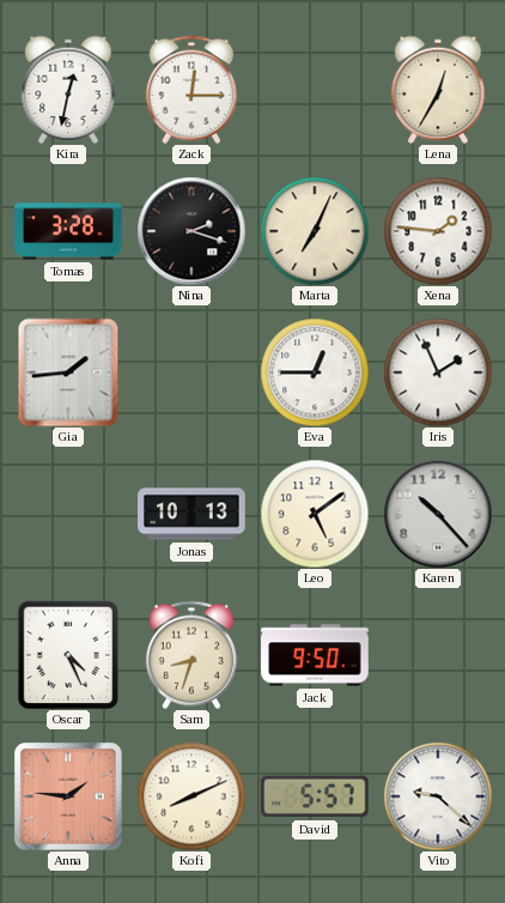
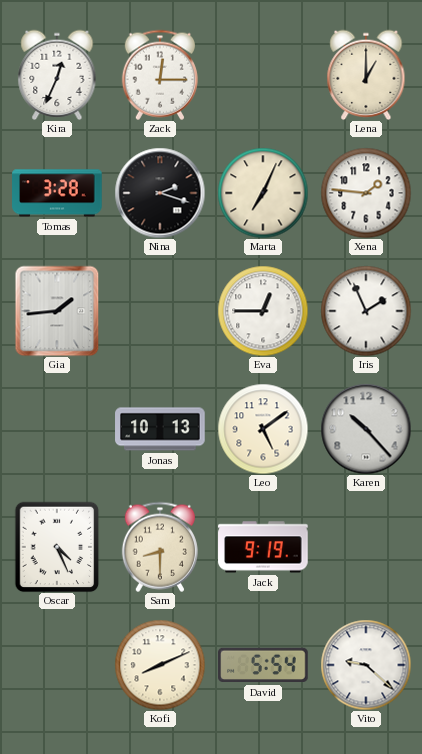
Kira: 12:32 -> 12:34 (57, 75)
Lena: 12:35 -> 1:00 (366, 75)
Sam: 8:33 -> 8:30 (160, 547)
Jack: 9:50 -> 9:19 (263, 547)
Anna: 1:46 -> none (68, 796)
David: 5:57 -> 5:54 (263, 665)
